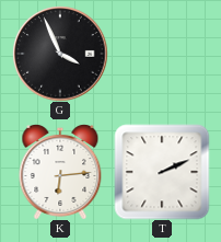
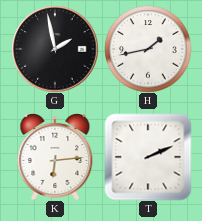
G: 3:56 -> 1:58 (55, 49)
H: none -> 1:43 (148, 49)
